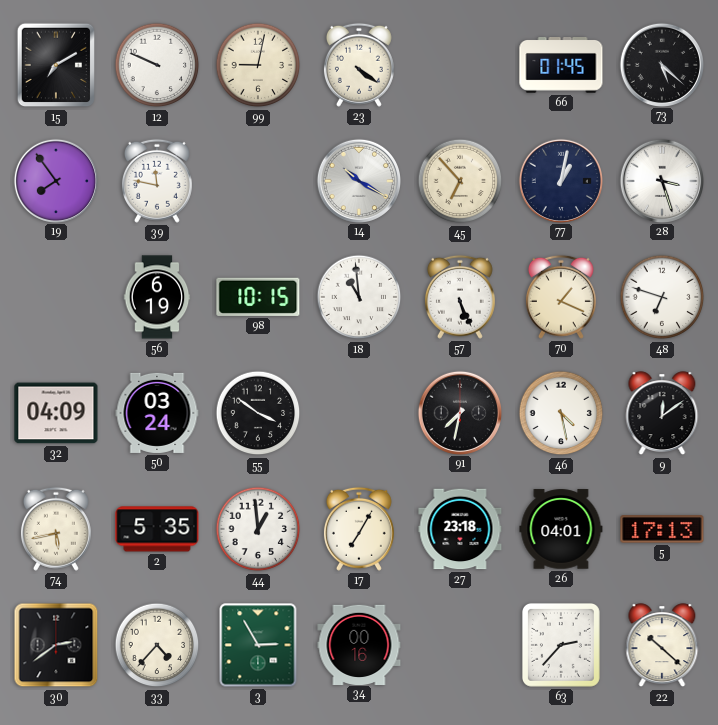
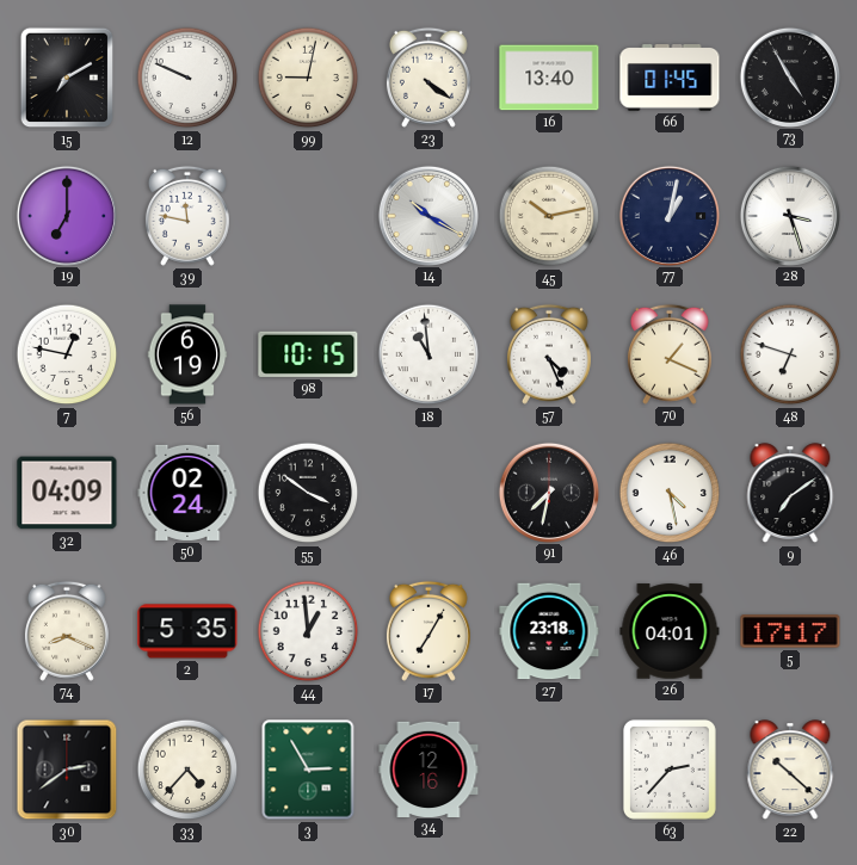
16: none -> 13:40 (549, 78)
73: 5:22 -> 4:55 (789, 76)
19: 7:54 -> 7:00 (66, 215)
45: 6:53 -> 10:13 (549, 216)
7: none -> 12:47 (67, 354)
57: 5:26 -> 4:26 (549, 354)
50: 03:24 -> 02:24 (187, 493)
9: 12:09 -> 7:09 (790, 494)
74: 5:43 -> 8:19 (67, 631)
5: 17:13 -> 17:17 (790, 631)
34: 00:16 -> 12:16 (428, 768)
